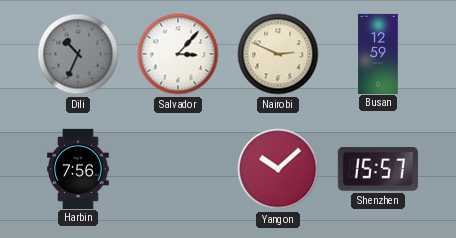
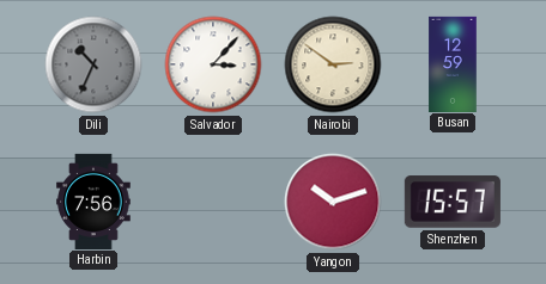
Nairobi: 2:49 -> 2:51 (333, 64)
Yangon: 10:08 -> 10:12 (333, 202)
